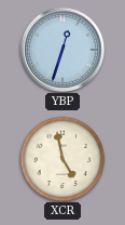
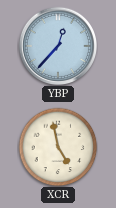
YBP: 12:33 -> 12:37 (57, 45)
